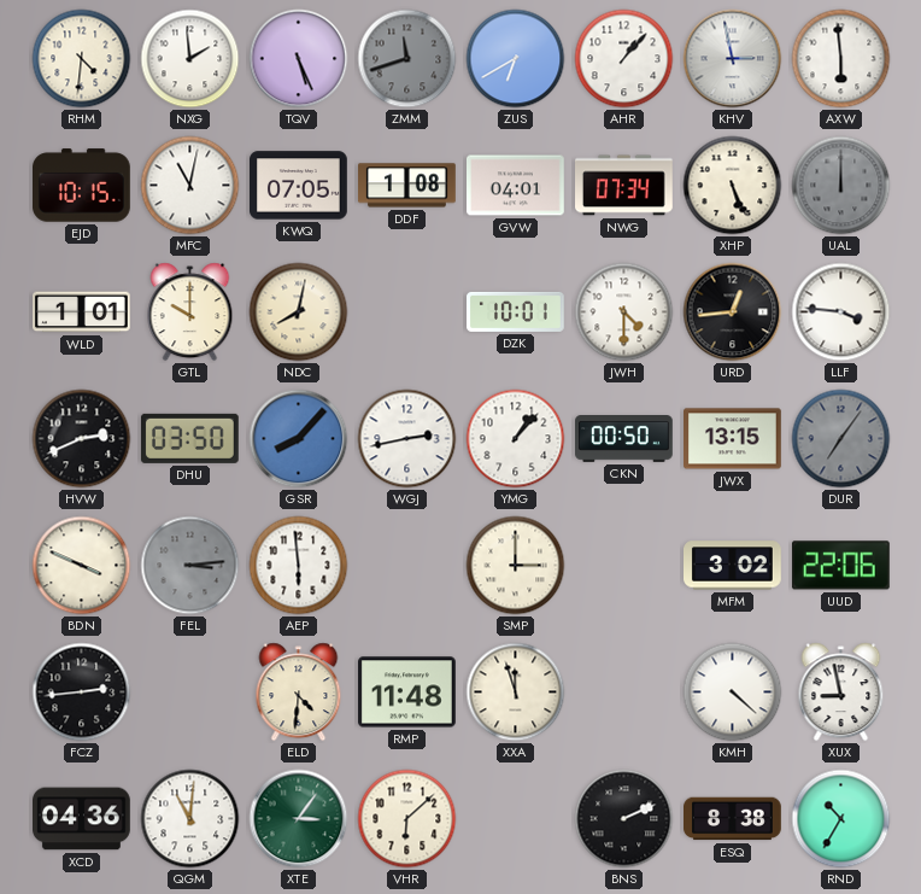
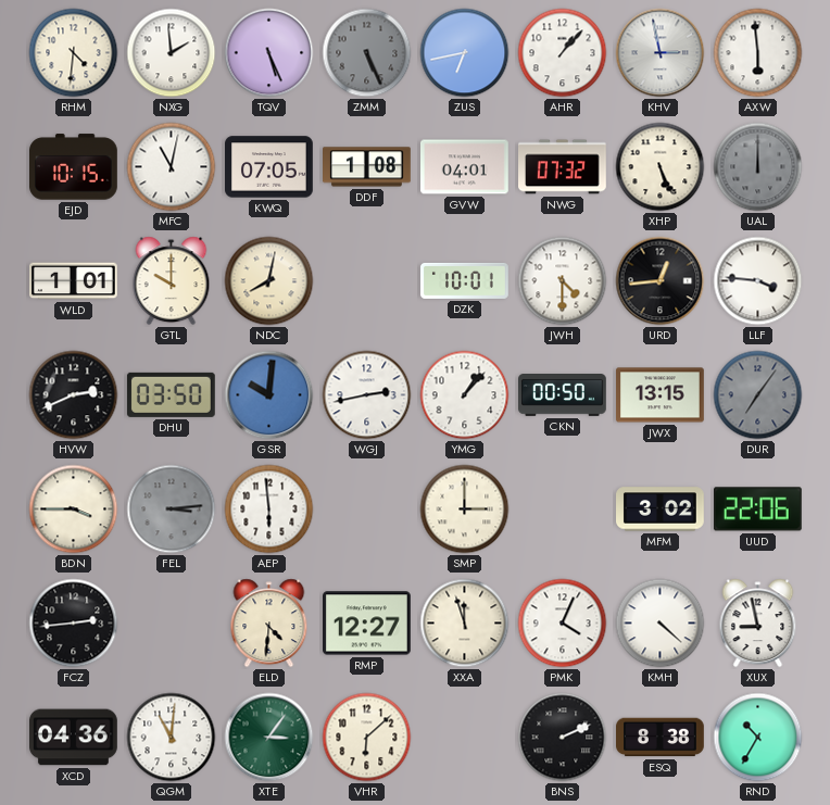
ZMM: 11:42 -> 5:26 (367, 53)
ZUS: 6:40 -> 6:43 (465, 53)
NWG: 07:34 -> 07:32 (563, 167)
GSR: 8:07 -> 10:01 (269, 395)
BDN: 3:49 -> 3:45 (74, 510)
RMP: 11:48 -> 12:27 (367, 624)
PMK: none -> 4:04 (563, 624)
